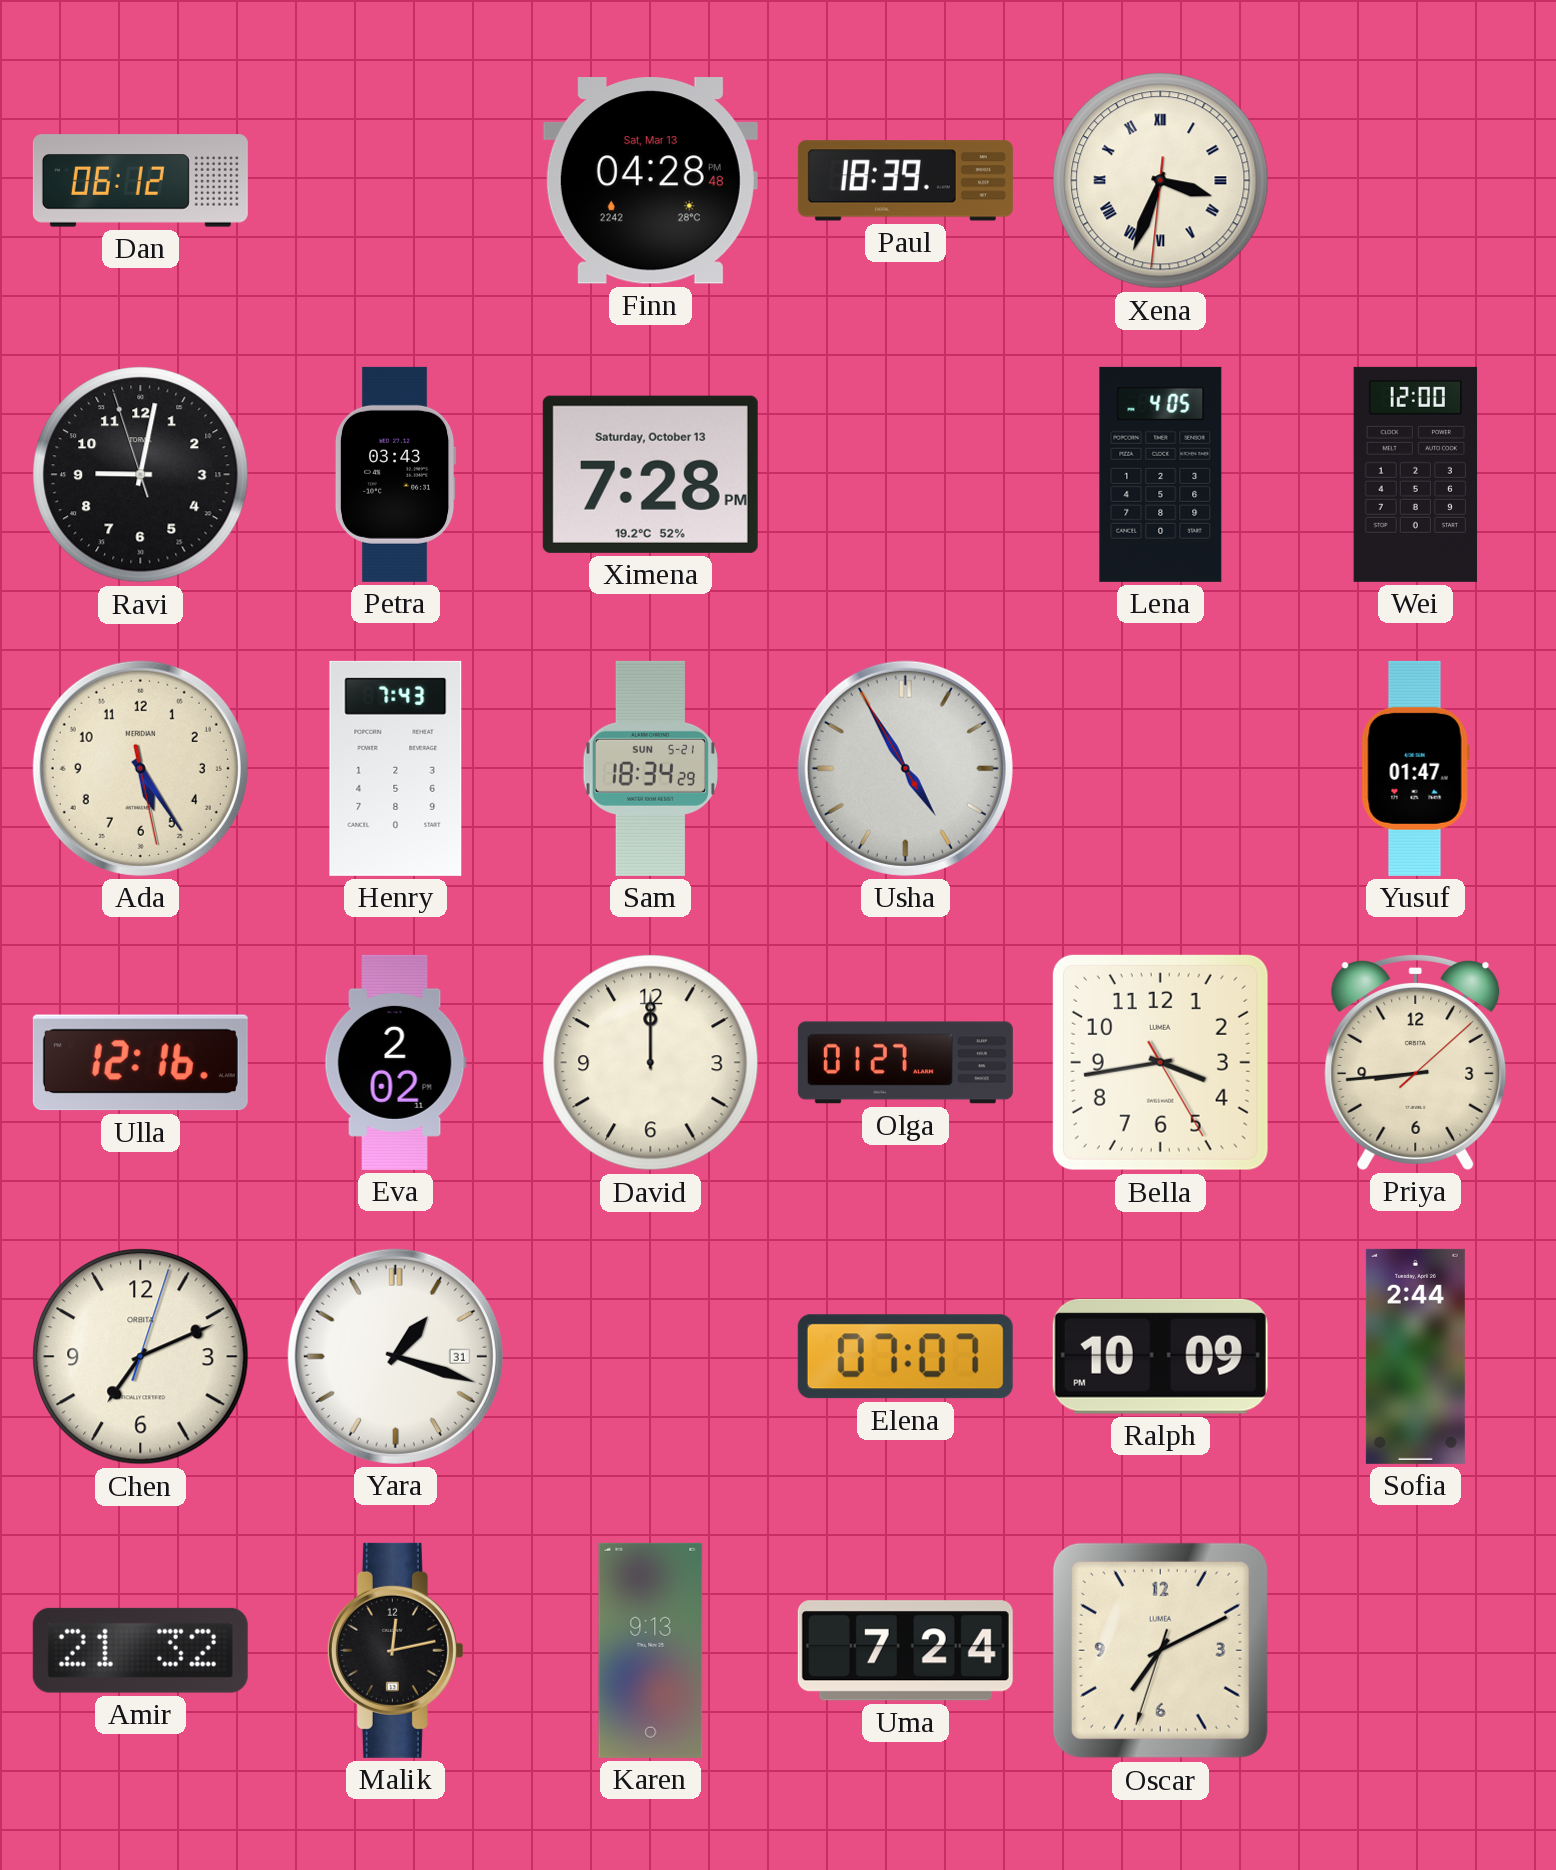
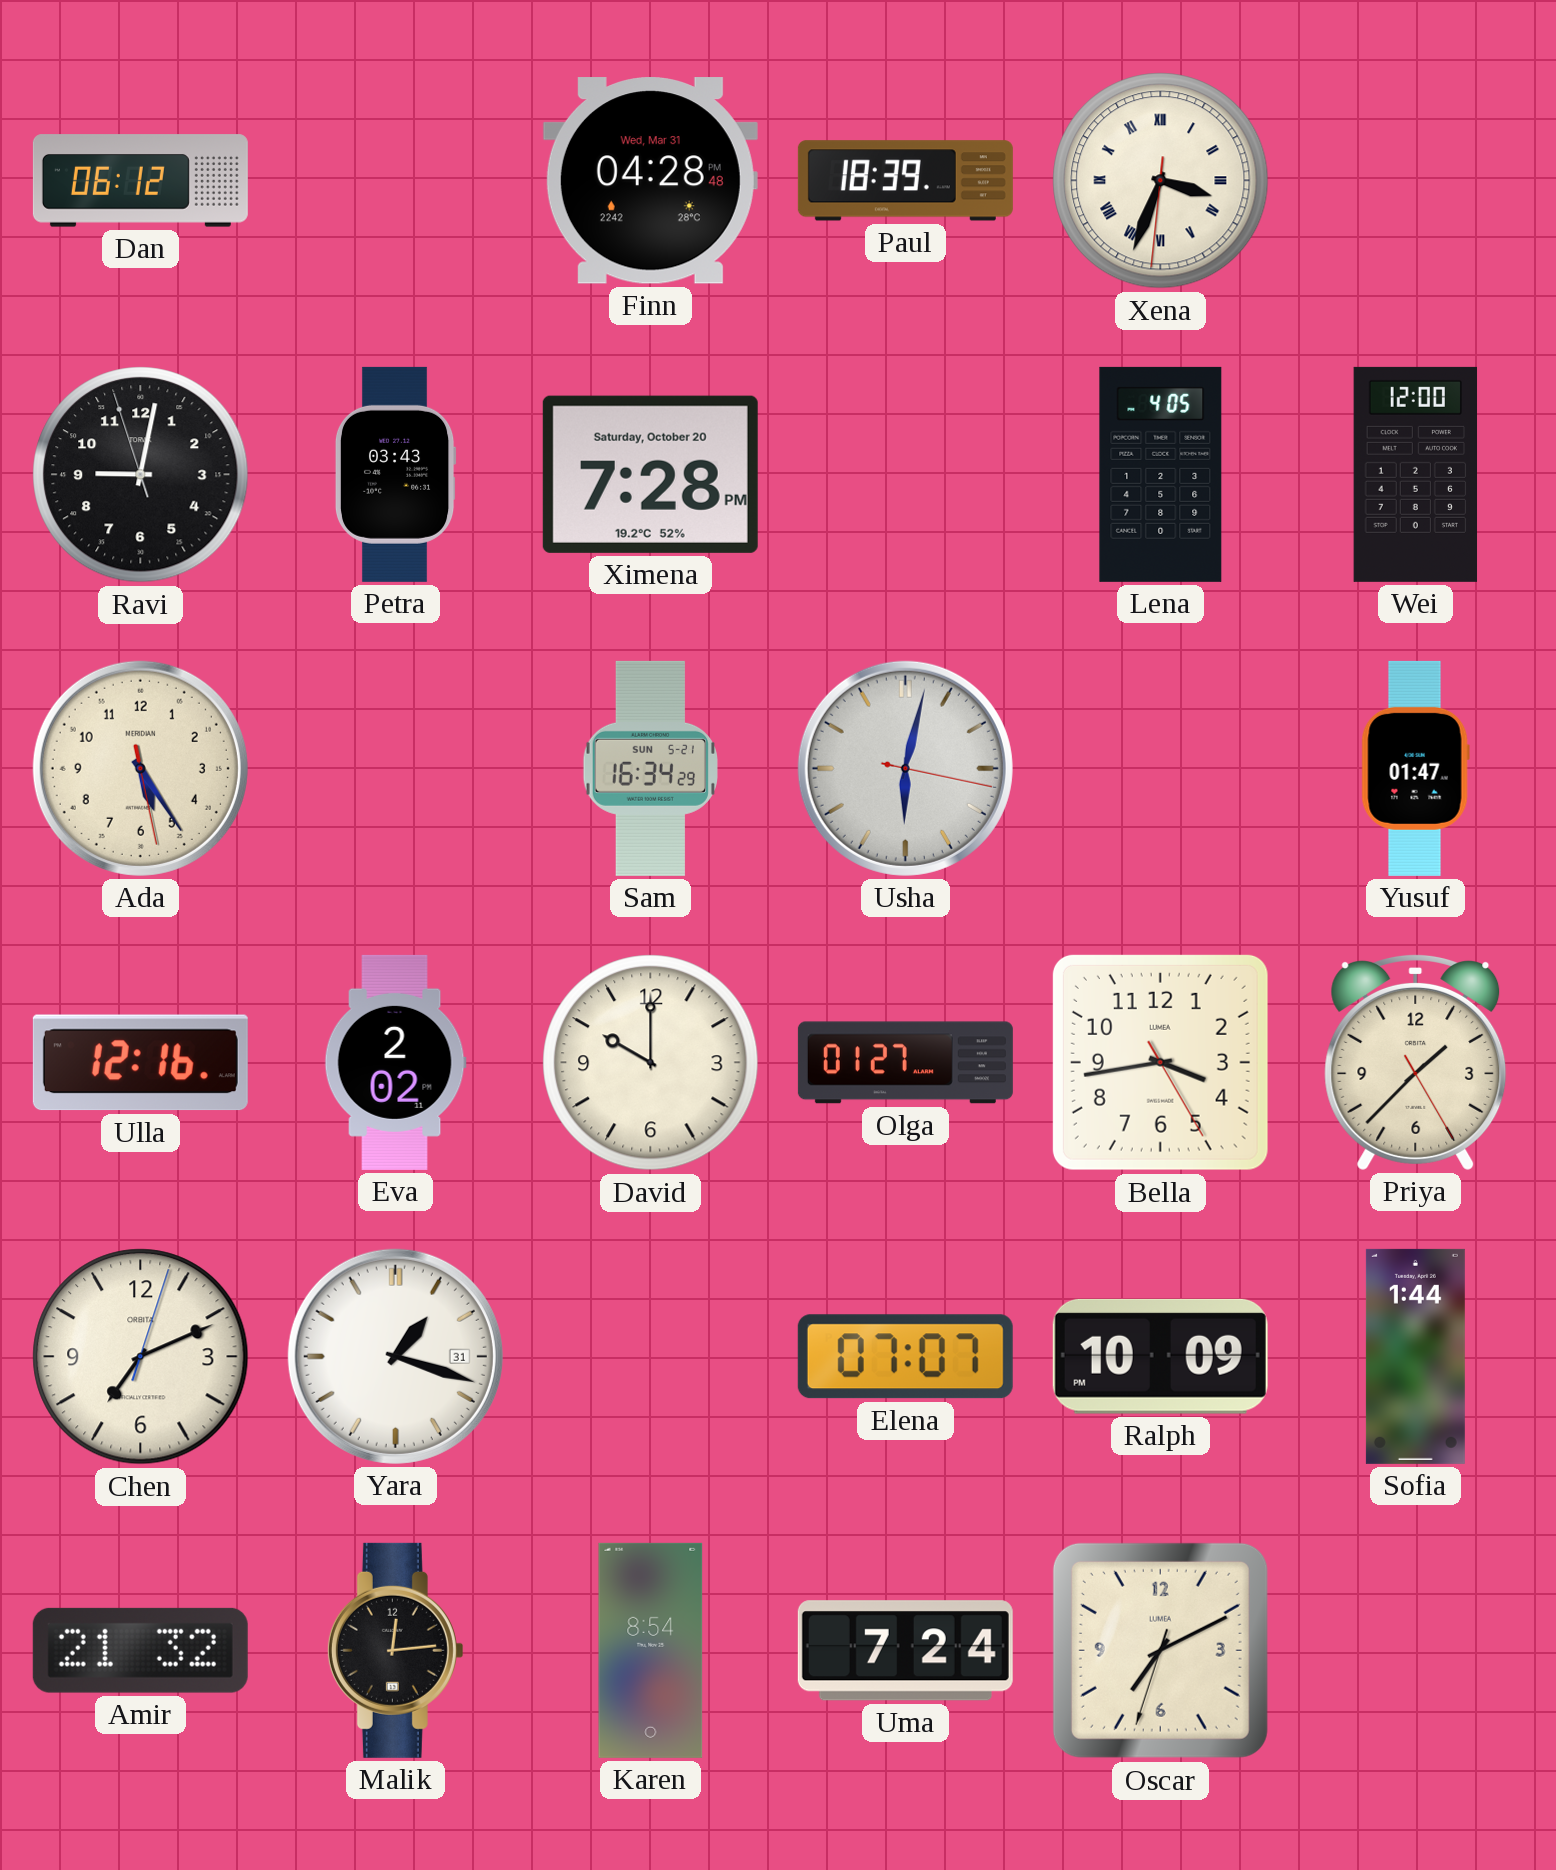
Finn date: Sat, Mar 13 -> Wed, Mar 31 (650, 181)
Ximena date: Saturday, October 13 -> Saturday, October 20 (650, 474)
Henry: 7:43 -> none (396, 768)
Sam: 18:34 -> 16:34 (650, 768)
Usha: 4:54 -> 6:02 (905, 768)
David: 12:00 -> 10:00 (651, 1063)
Priya: 8:44 -> 1:37 (1416, 1062)
Sofia: 2:44 -> 1:44 (1415, 1356)
Malik: 12:13 -> 12:14 (395, 1650)
Karen: 9:13 -> 8:54 (651, 1650)
